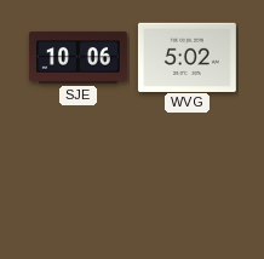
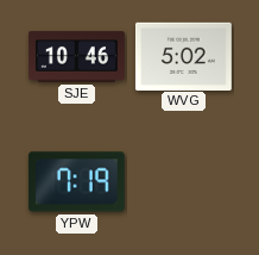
SJE: 10:06 -> 10:46 (76, 57)
YPW: none -> 7:19 (76, 182)
